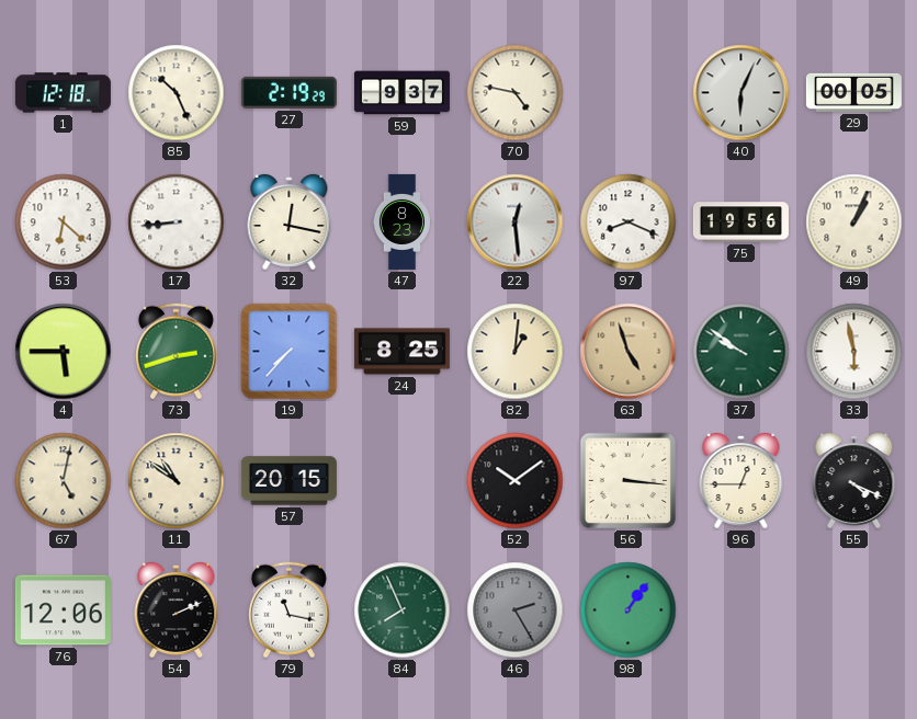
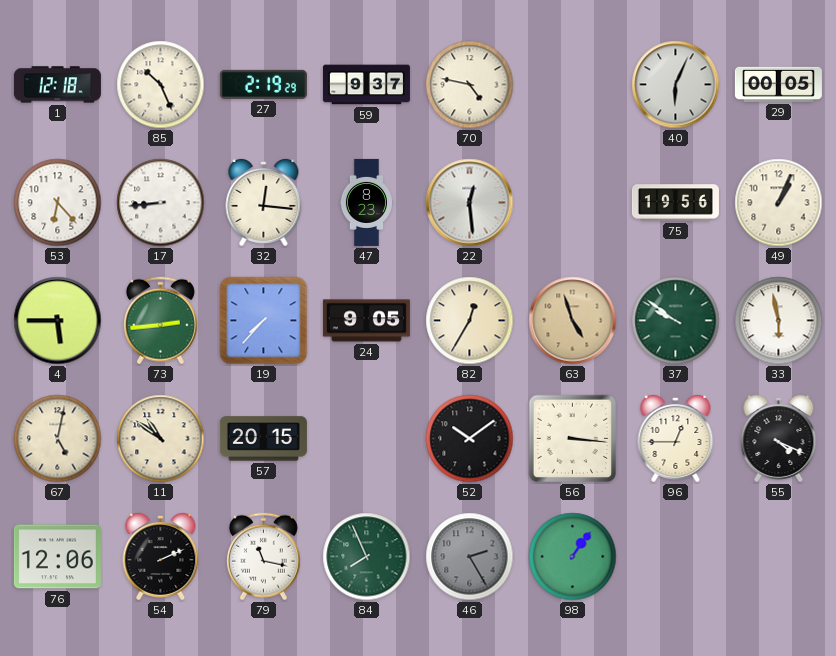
53: 6:22 -> 6:23 (58, 203)
32: 12:17 -> 12:16 (264, 202)
97: 8:19 -> none (629, 222)
73: 2:42 -> 2:44 (160, 321)
24: 8:25 -> 9:05 (366, 321)
82: 1:01 -> 12:35 (470, 321)
